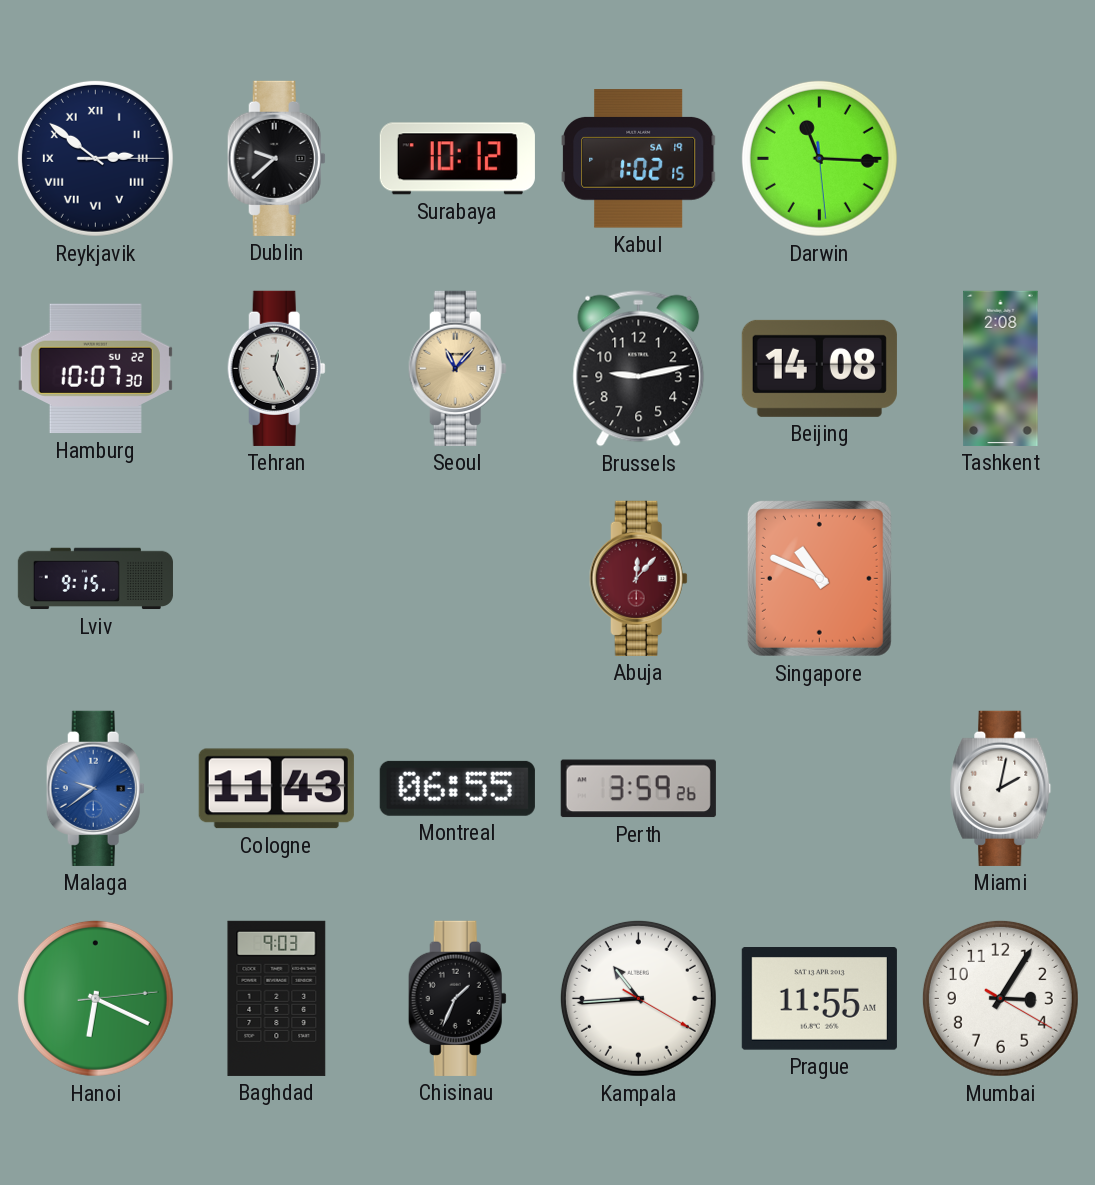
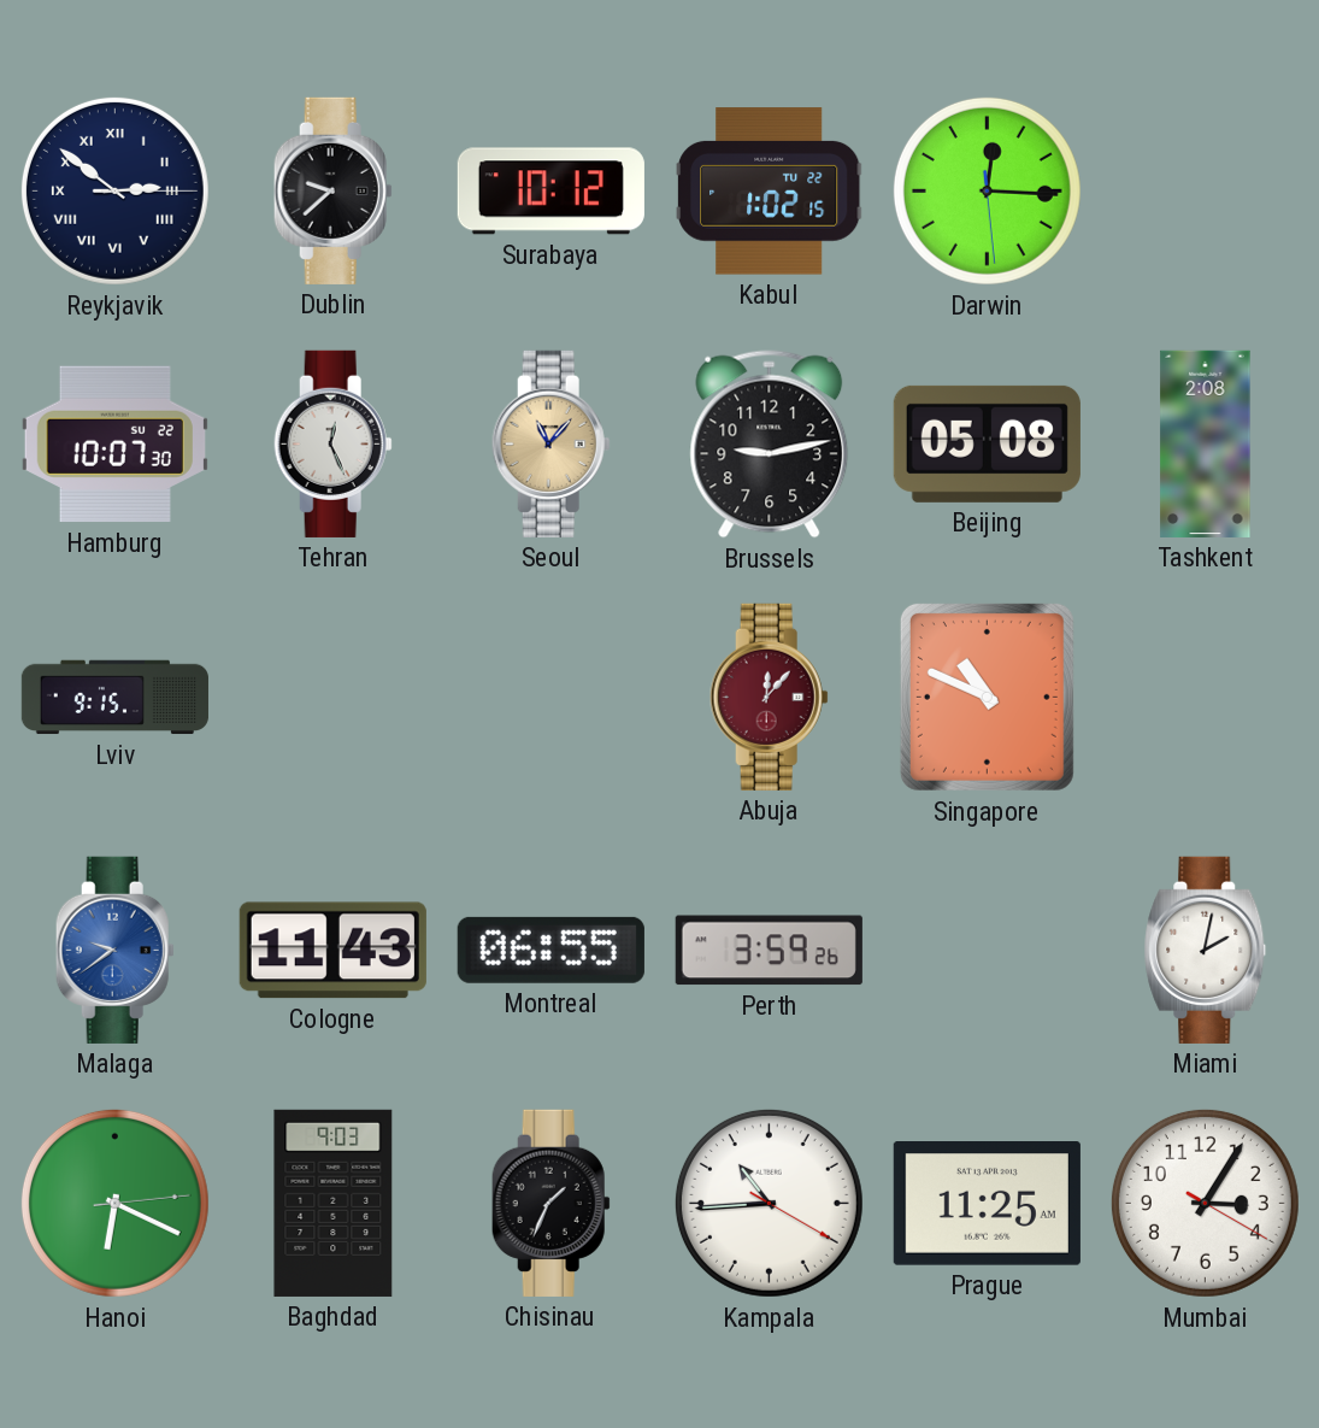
Kabul date: SA 19 -> TU 22 (770, 192)
Darwin: 11:15 -> 12:15 (987, 190)
Beijing: 14:08 -> 05:08 (987, 443)
Prague: 11:55 -> 11:25 (987, 1204)
